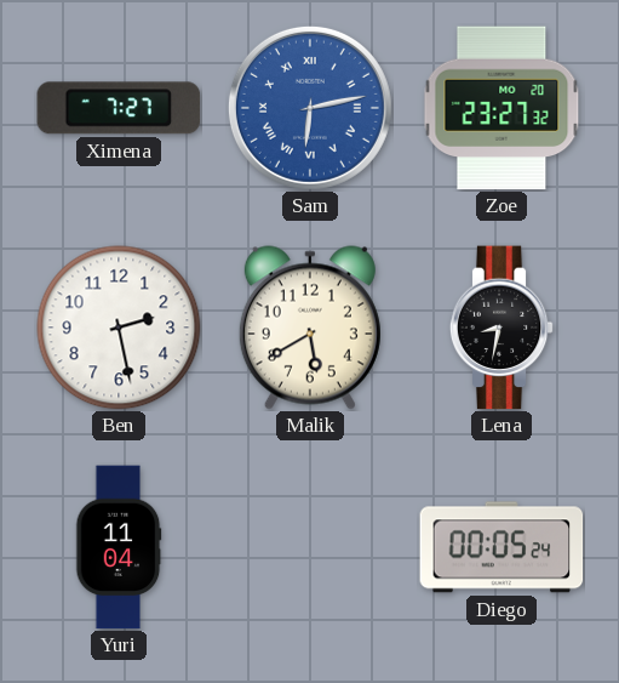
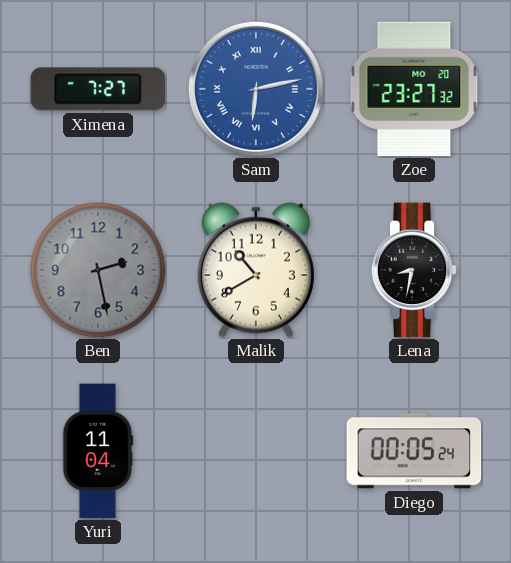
Ben dial: white -> grey (98, 270)
Malik: 5:40 -> 10:40 (256, 270)
